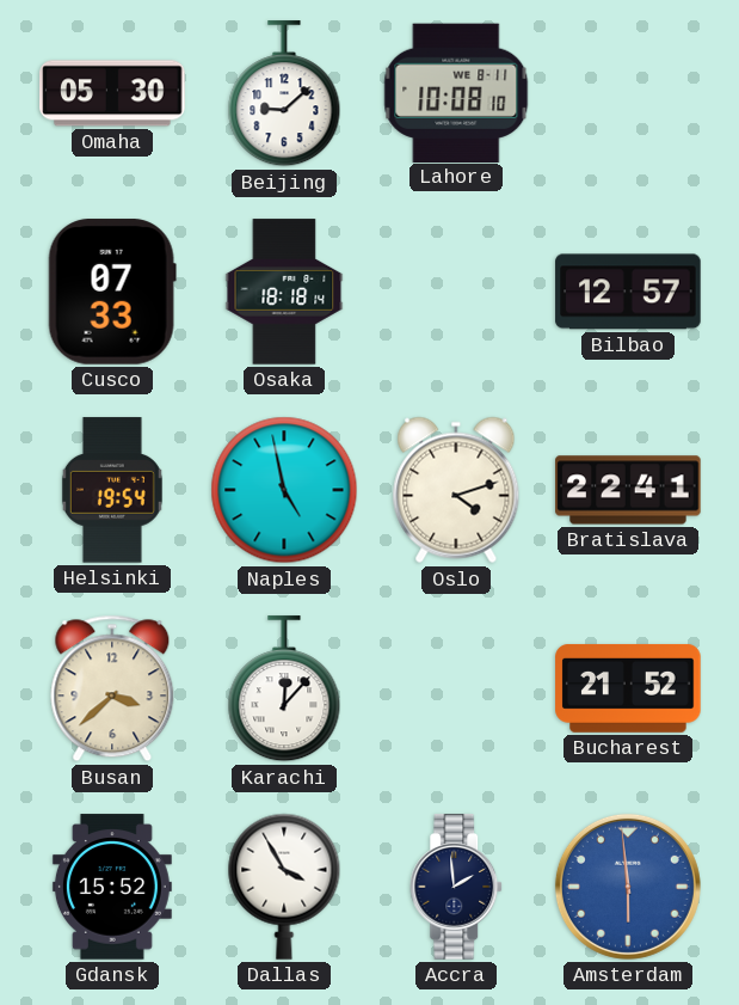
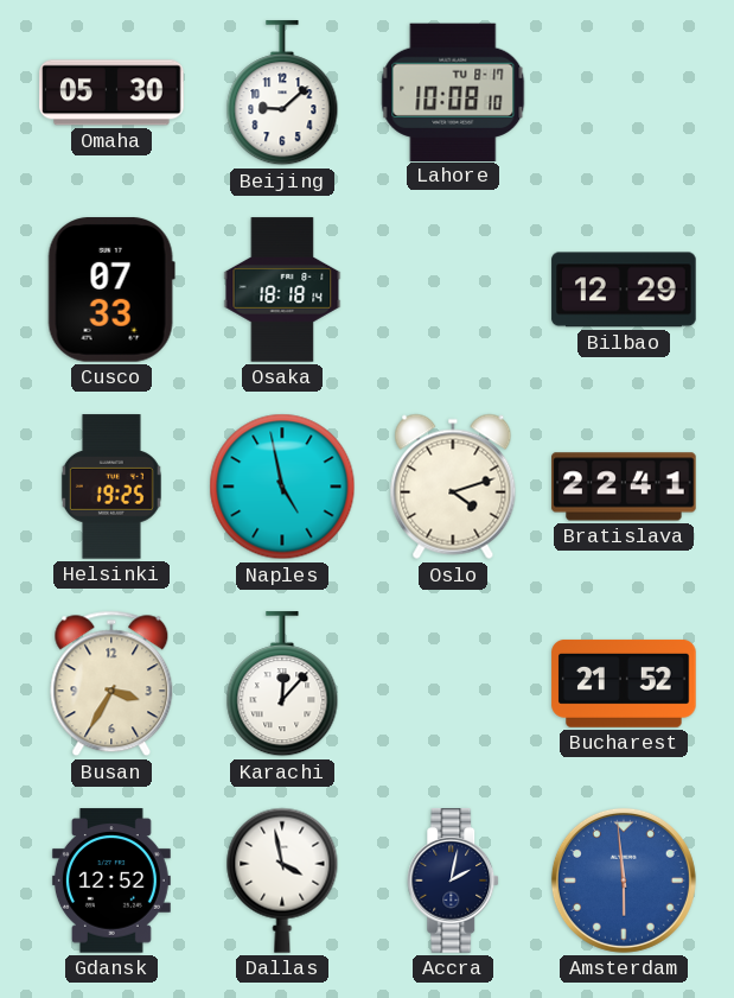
Lahore date: WE 8-11 -> TU 8-17 (453, 91)
Bilbao: 12:57 -> 12:29 (624, 290)
Helsinki: 19:54 -> 19:25 (111, 487)
Busan: 3:38 -> 3:35 (111, 684)
Gdansk: 15:52 -> 12:52 (111, 881)
Dallas: 3:55 -> 3:58 (282, 881)
Accra: 1:59 -> 2:02 (454, 881)
